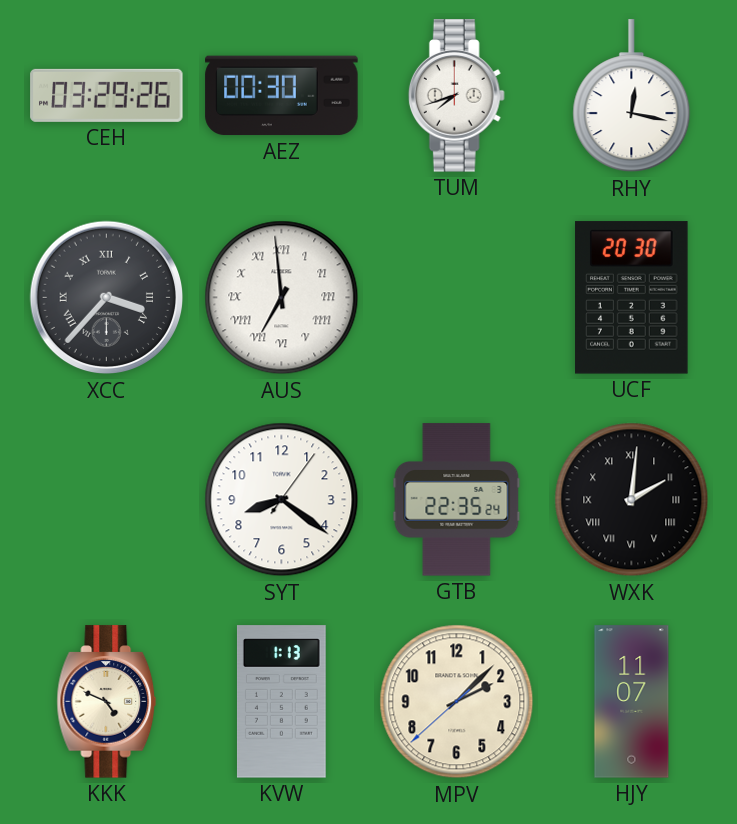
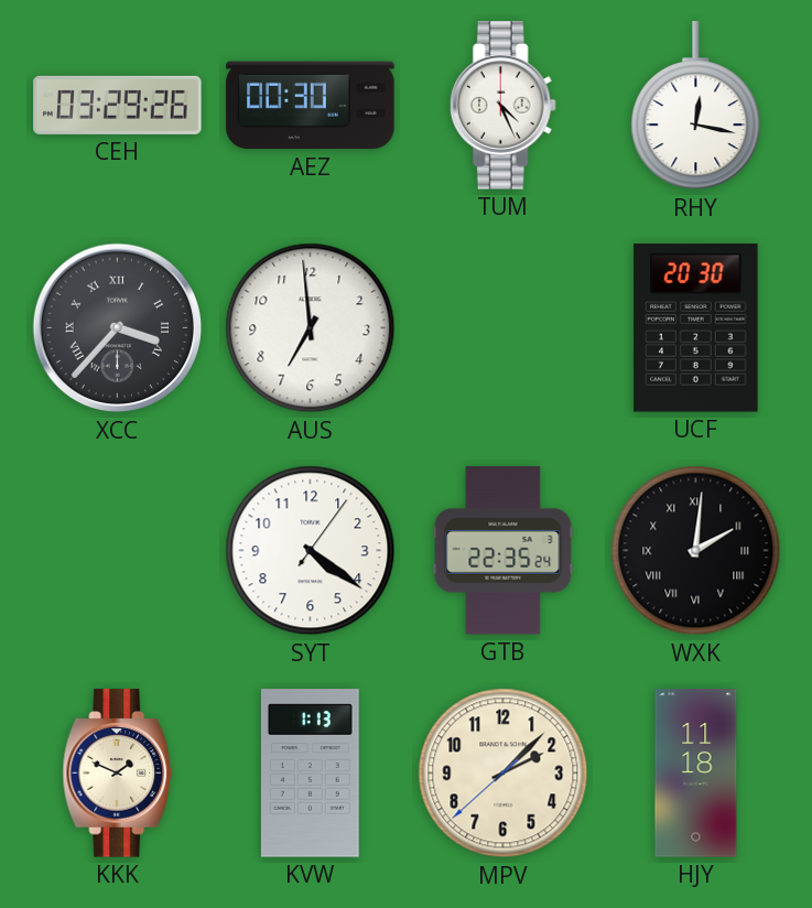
TUM: 7:42 -> 4:26 (502, 106)
AUS numerals: Roman -> Arabic (311, 328)
SYT: 8:21 -> 4:21 (311, 551)
KKK: 4:49 -> 1:49 (118, 774)
HJY: 11:07 -> 11:18 (696, 774)
